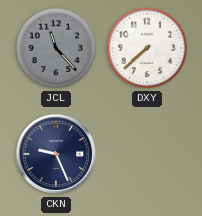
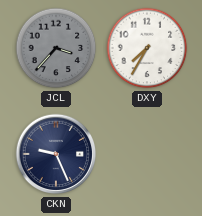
JCL: 11:23 -> 3:37 (56, 48)
DXY: 7:38 -> 7:35 (147, 48)
